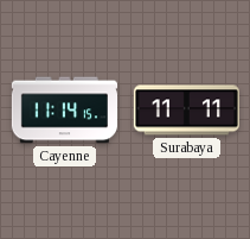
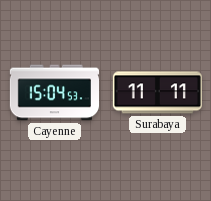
Cayenne: 11:14 -> 15:04 (54, 93)
